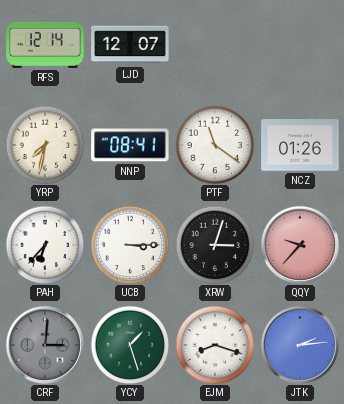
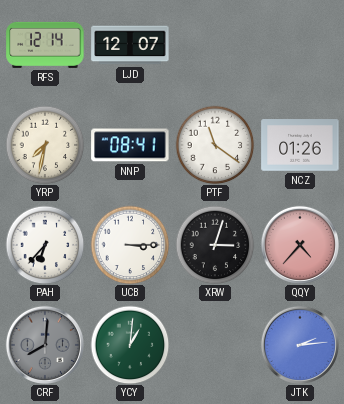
QQY: 9:37 -> 4:37 (300, 245)
CRF: 3:01 -> 8:01 (45, 345)
YCY: 1:27 -> 1:01 (130, 345)
EJM: 8:18 -> none (215, 345)
